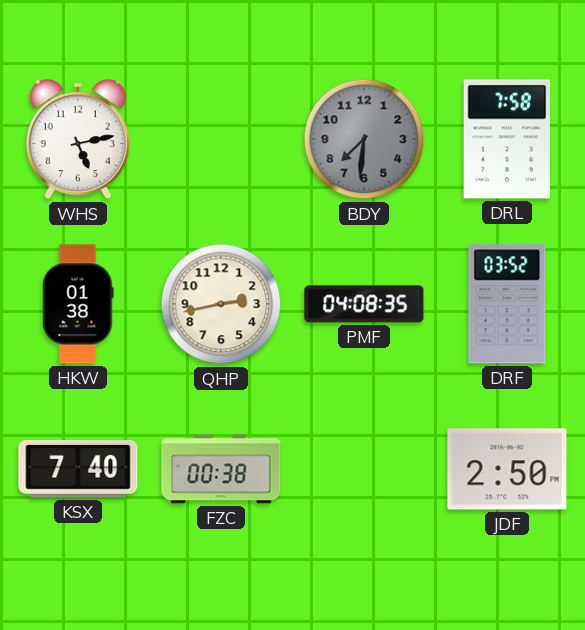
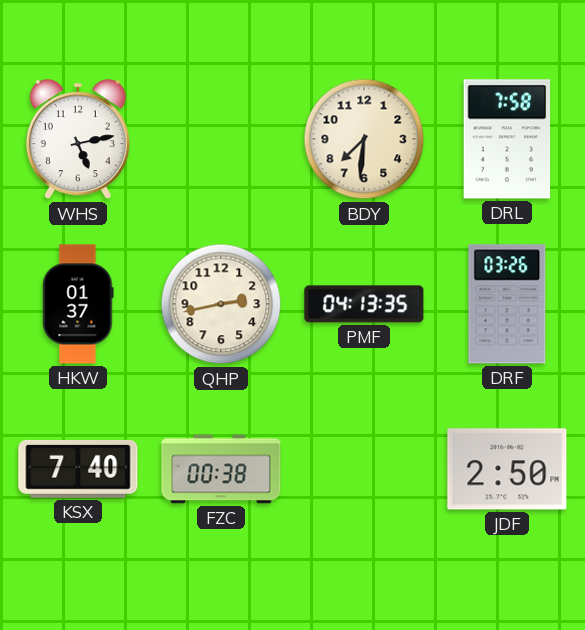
BDY dial: grey -> cream (364, 139)
HKW: 01:38 -> 01:37 (78, 304)
PMF: 04:08 -> 04:13 (364, 304)
DRF: 03:52 -> 03:26 (507, 304)
